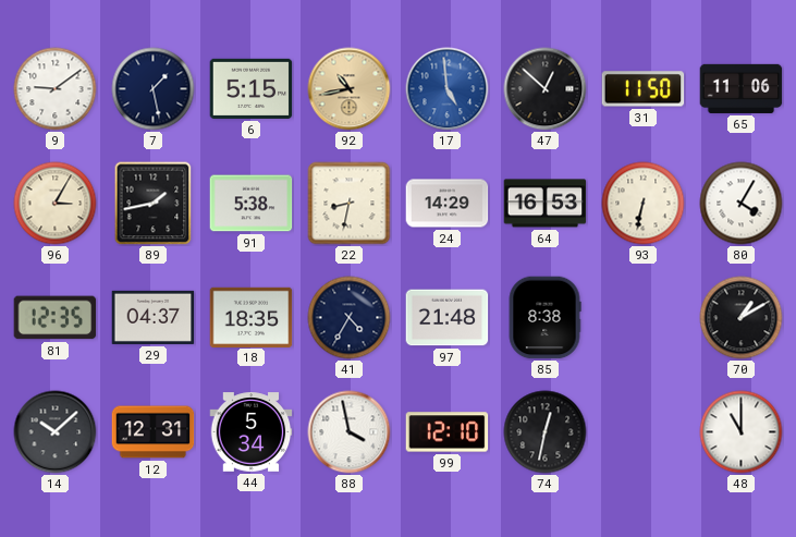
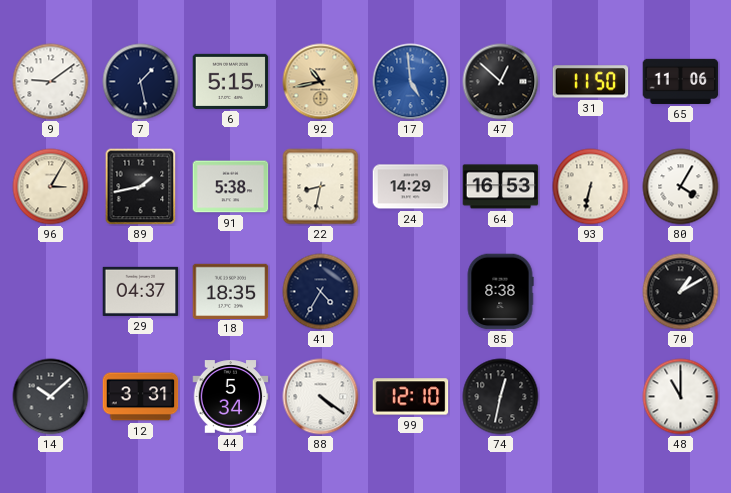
81: 12:35 -> none (56, 318)
97: 21:48 -> none (448, 318)
12: 12:31 -> 3:31 (141, 397)
88: 3:58 -> 4:21 (321, 397)
